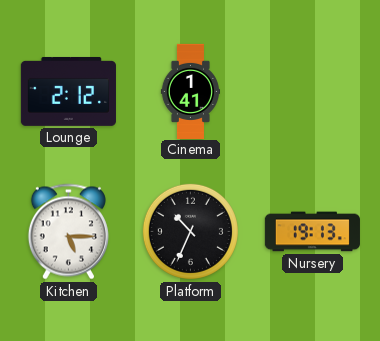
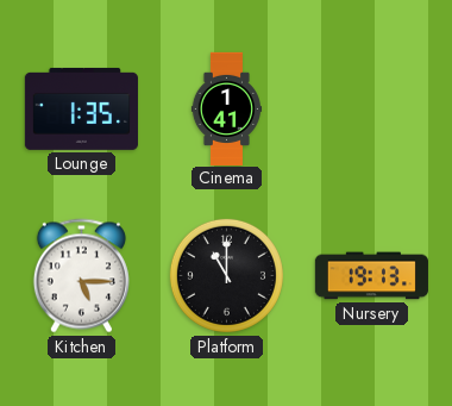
Lounge: 2:12 -> 1:35 (81, 108)
Platform: 10:34 -> 11:00 (226, 275)
